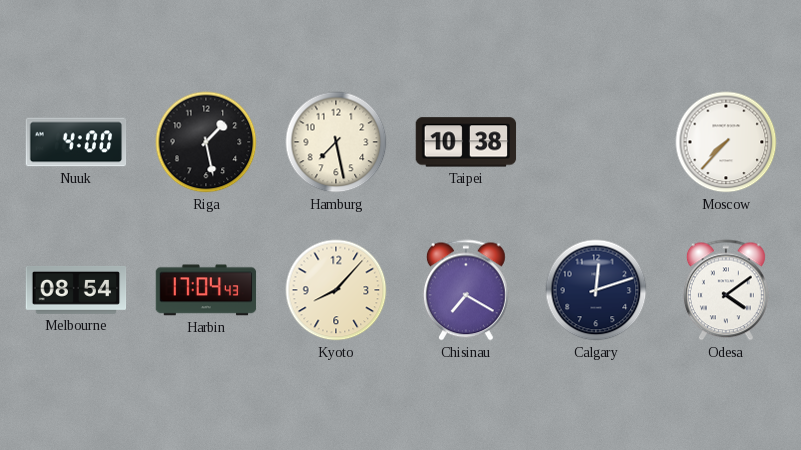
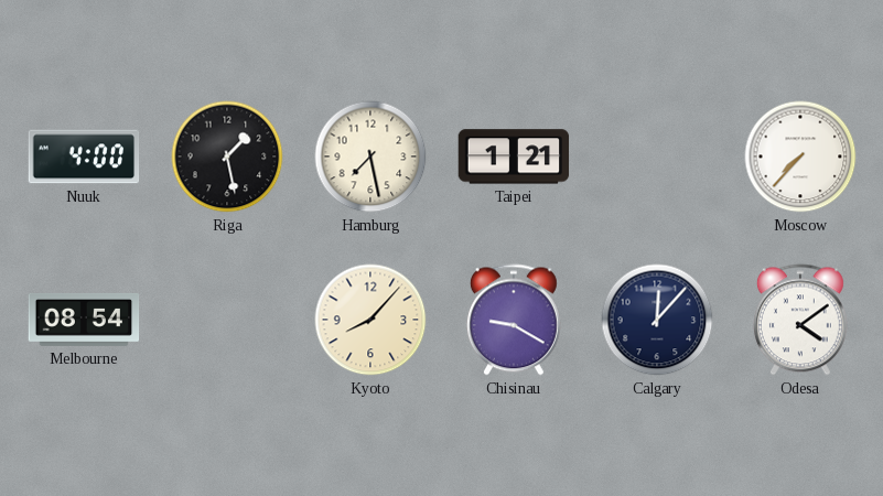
Taipei: 10:38 -> 1:21 (514, 157)
Harbin: 17:04 -> none (206, 290)
Chisinau: 7:20 -> 9:20 (514, 320)
Calgary: 12:12 -> 12:07 (657, 320)
